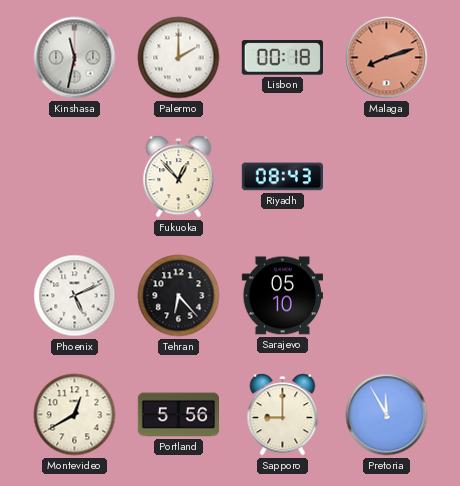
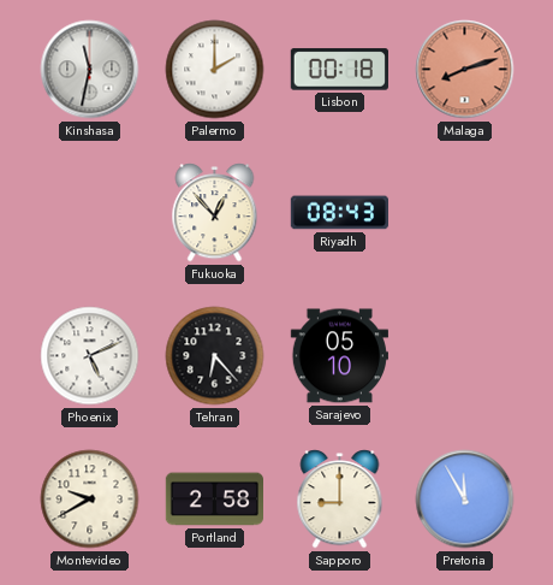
Montevideo: 12:40 -> 9:40 (90, 500)
Portland: 5:56 -> 2:58 (214, 500)
